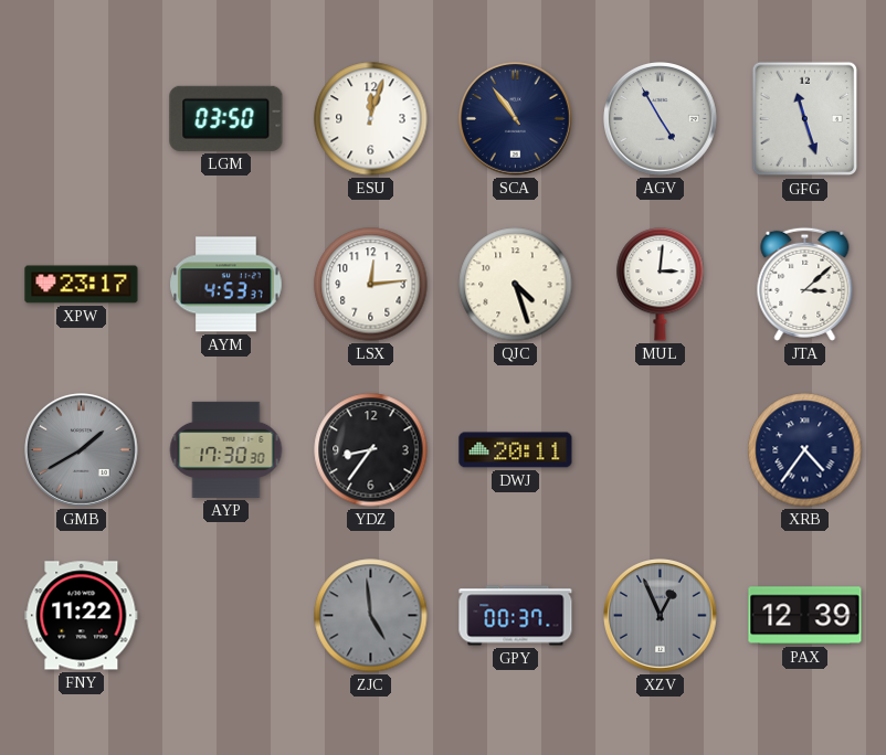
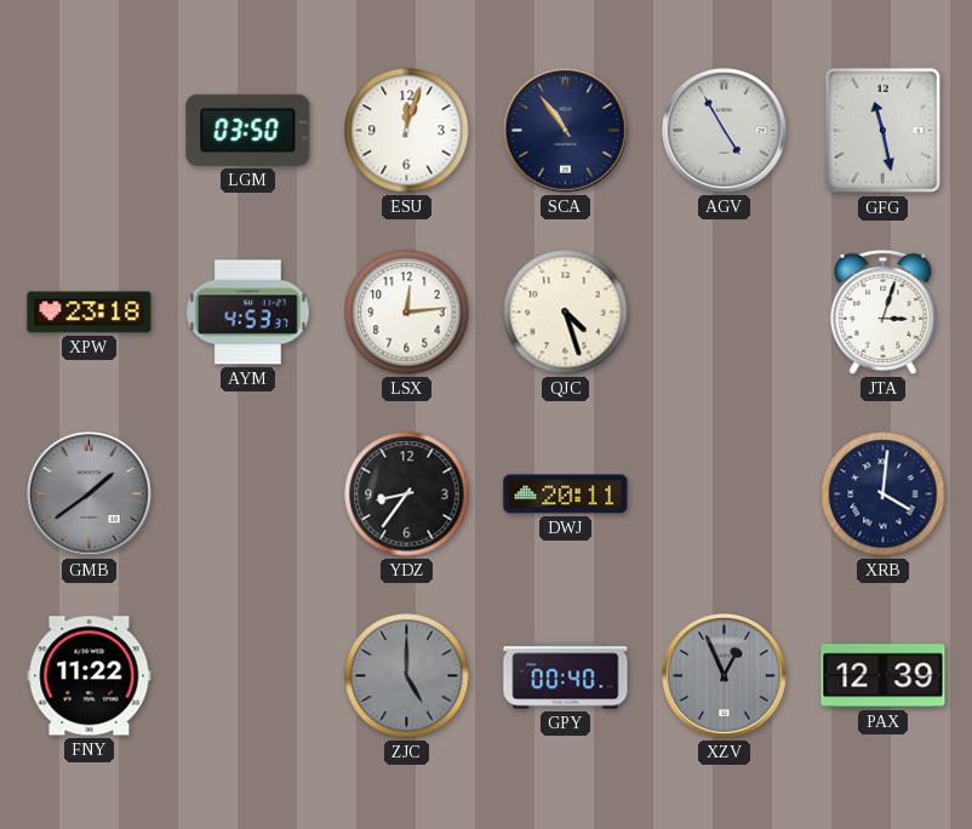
GFG: 11:27 -> 11:28 (884, 131)
XPW: 23:17 -> 23:18 (90, 313)
MUL: 3:01 -> none (661, 285)
JTA: 3:08 -> 3:03 (884, 311)
GMB: 1:40 -> 1:39 (90, 494)
AYP: 17:30 -> none (226, 449)
XRB: 4:36 -> 4:01 (884, 494)
ZJC: 4:59 -> 5:00 (407, 676)
GPY: 00:37 -> 00:40 (566, 676)
